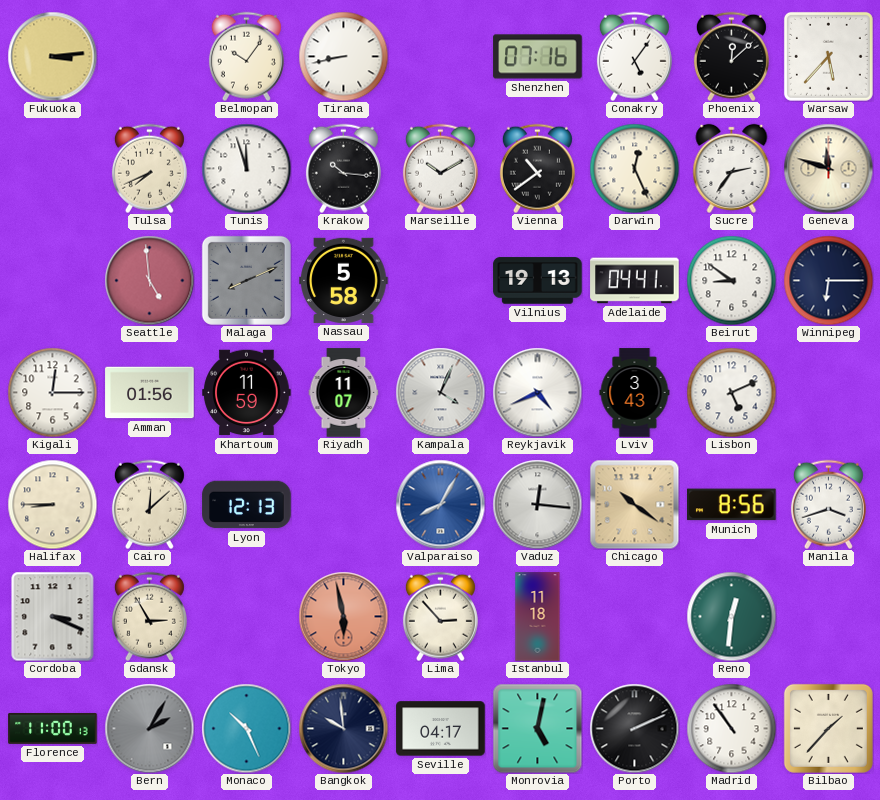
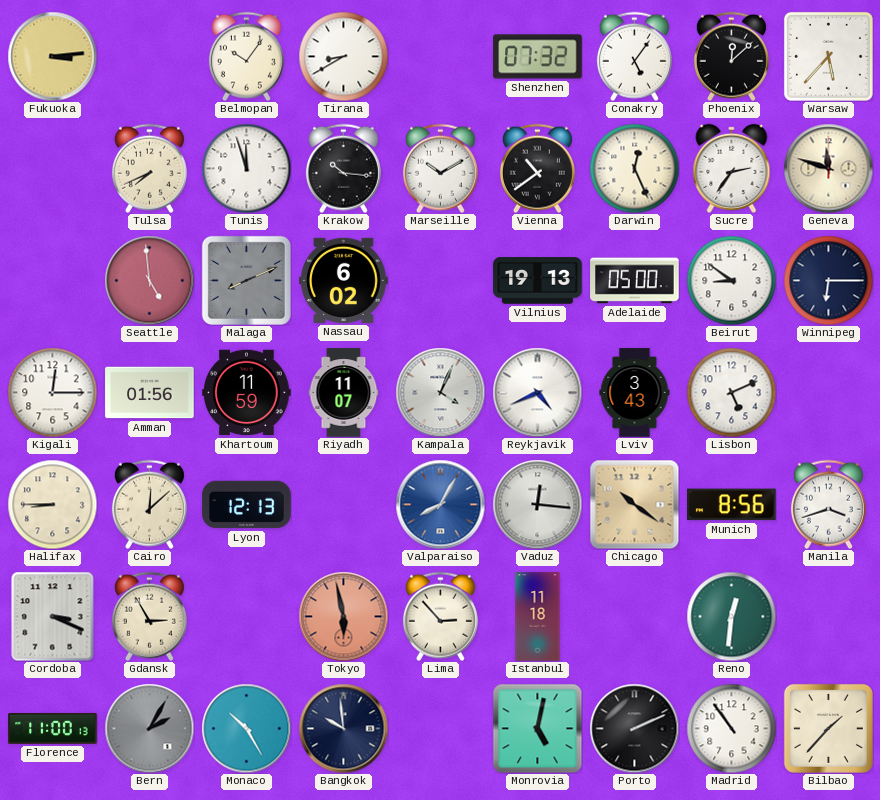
Tirana: 8:43 -> 8:40 (343, 56)
Shenzhen: 07:16 -> 07:32 (538, 57)
Nassau: 5:58 -> 6:02 (344, 280)
Adelaide: 04:41 -> 05:00 (635, 281)
Monaco: 10:26 -> 10:25 (246, 728)
Seville: 04:17 -> none (441, 729)
